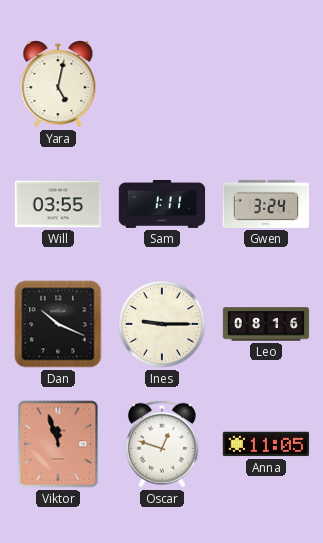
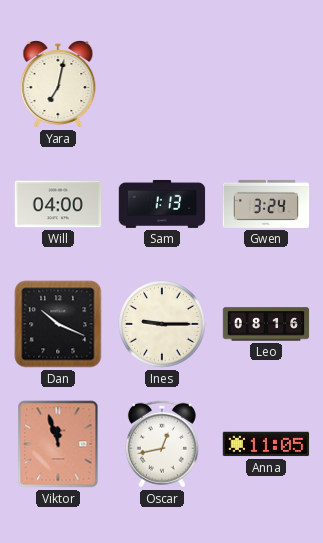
Yara: 5:02 -> 7:02 (58, 85)
Will: 03:55 -> 04:00 (58, 204)
Sam: 1:11 -> 1:13 (162, 204)
Oscar: 12:48 -> 12:43 (162, 444)
